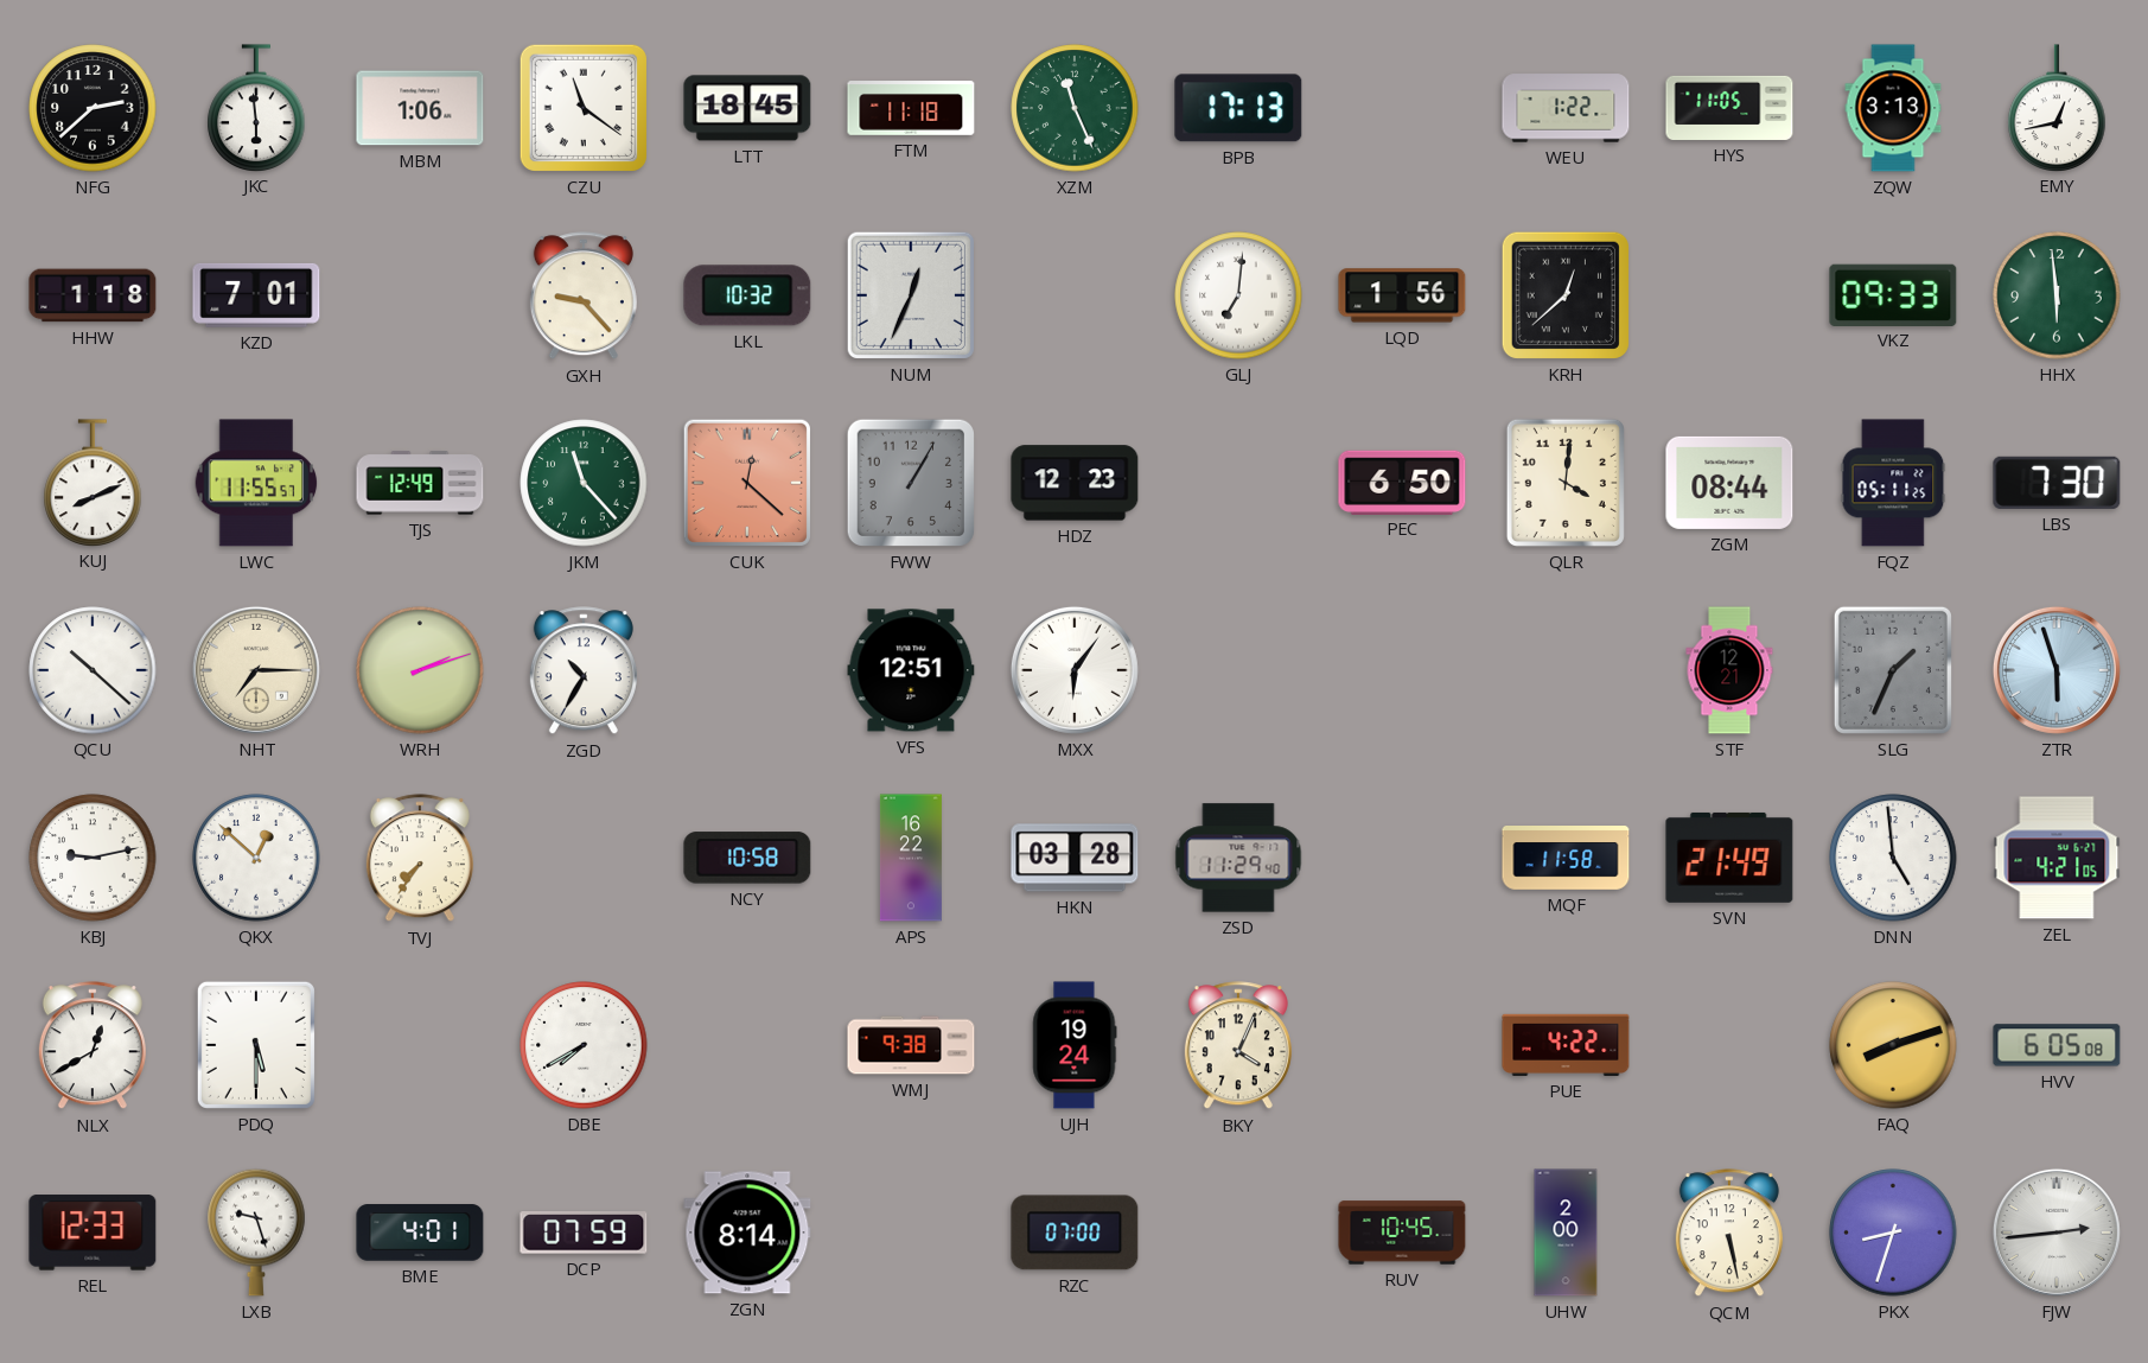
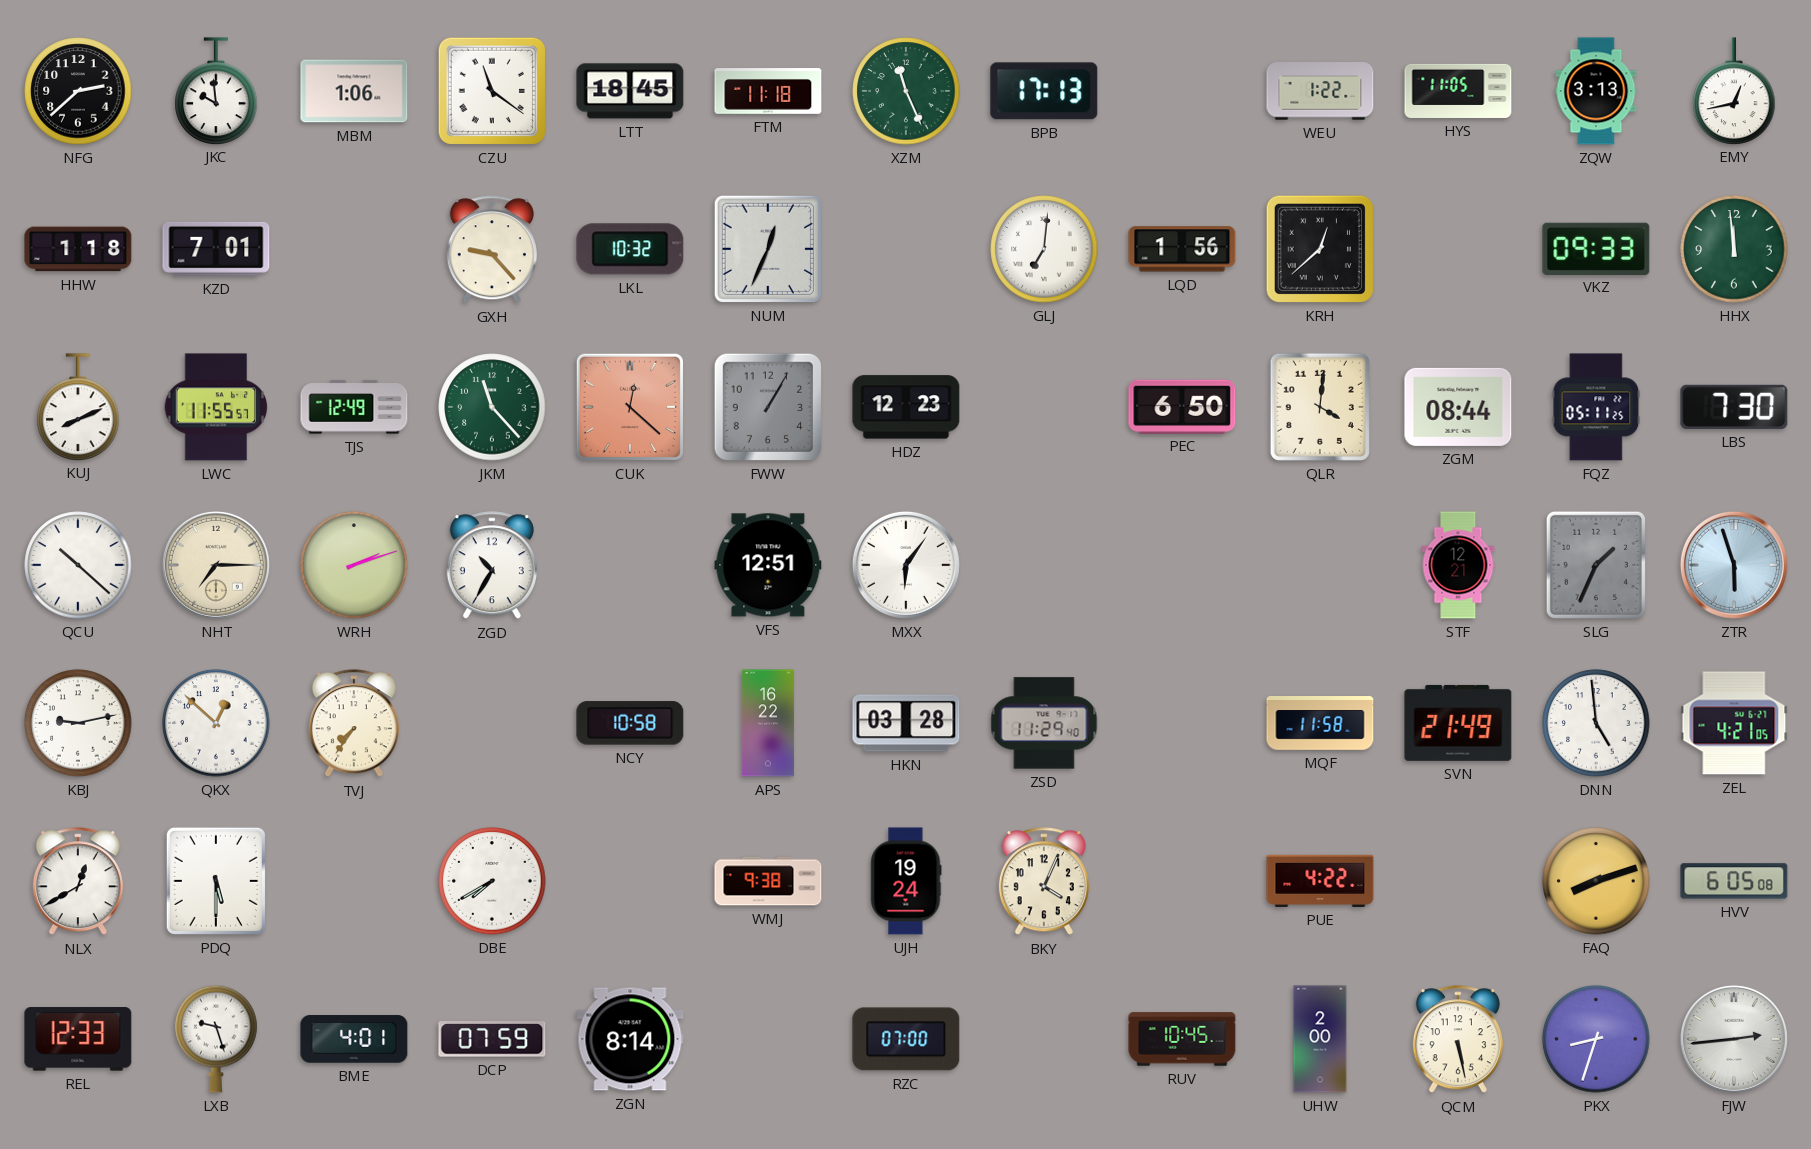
JKC: 5:59 -> 9:59 (216, 91)
HHX: 5:59 -> 11:59 (1734, 249)
